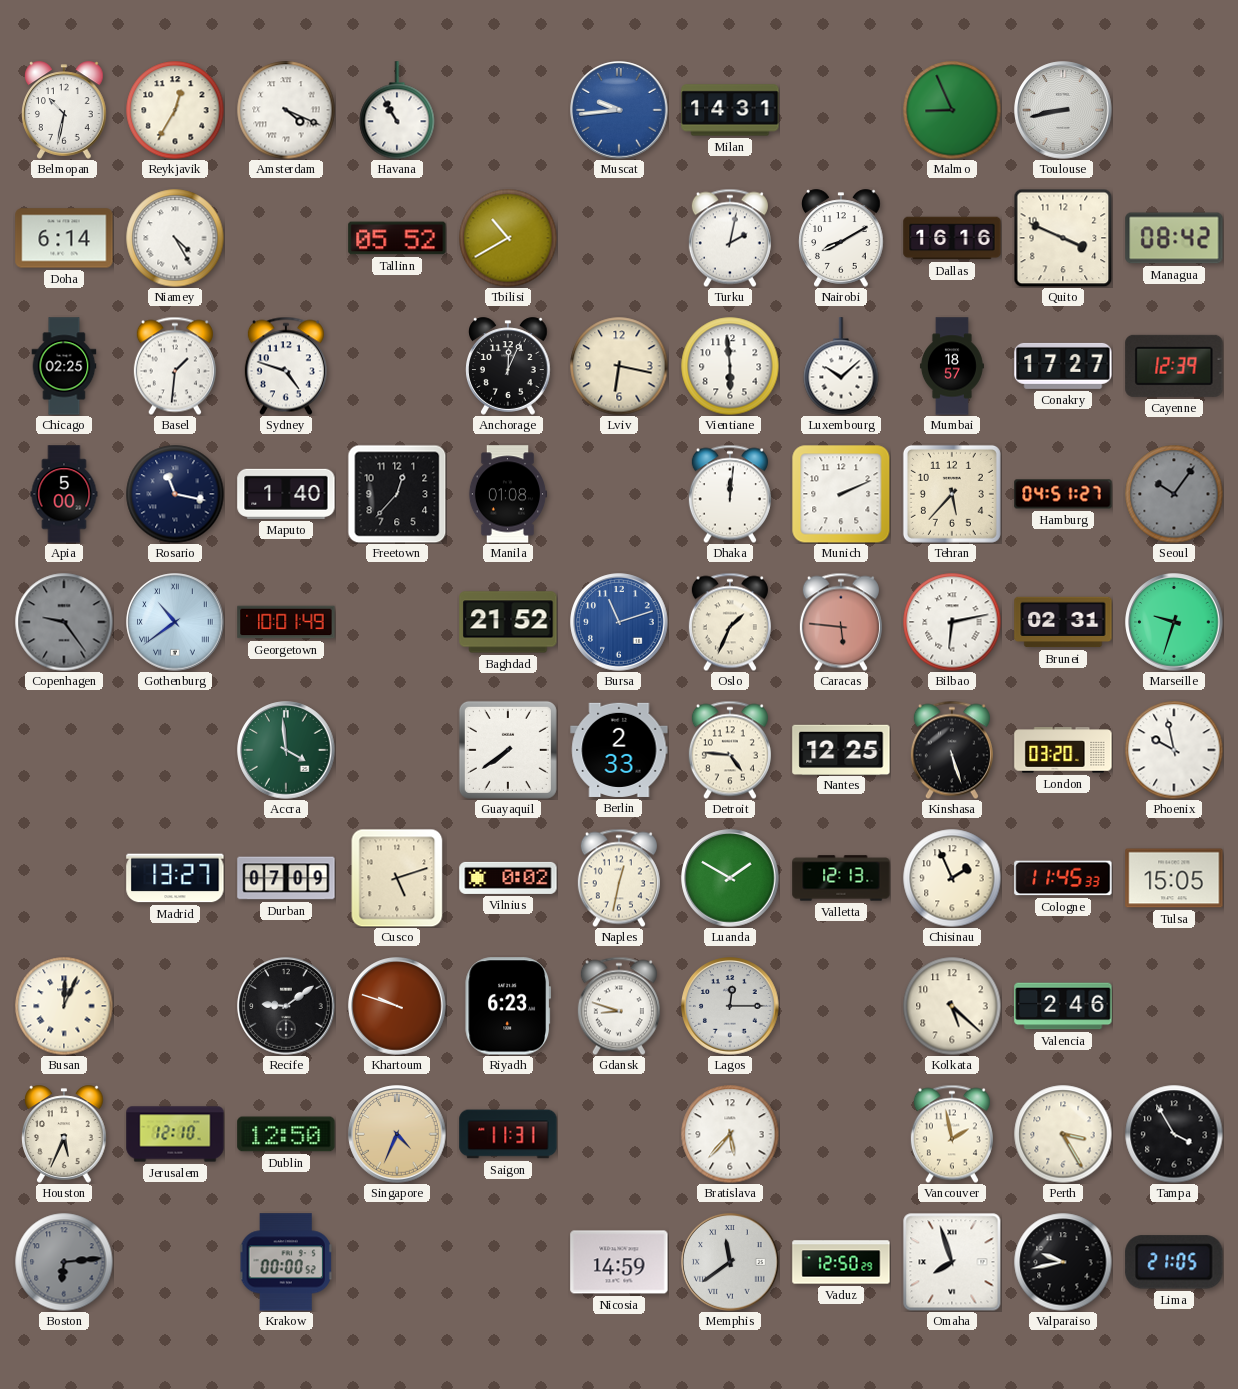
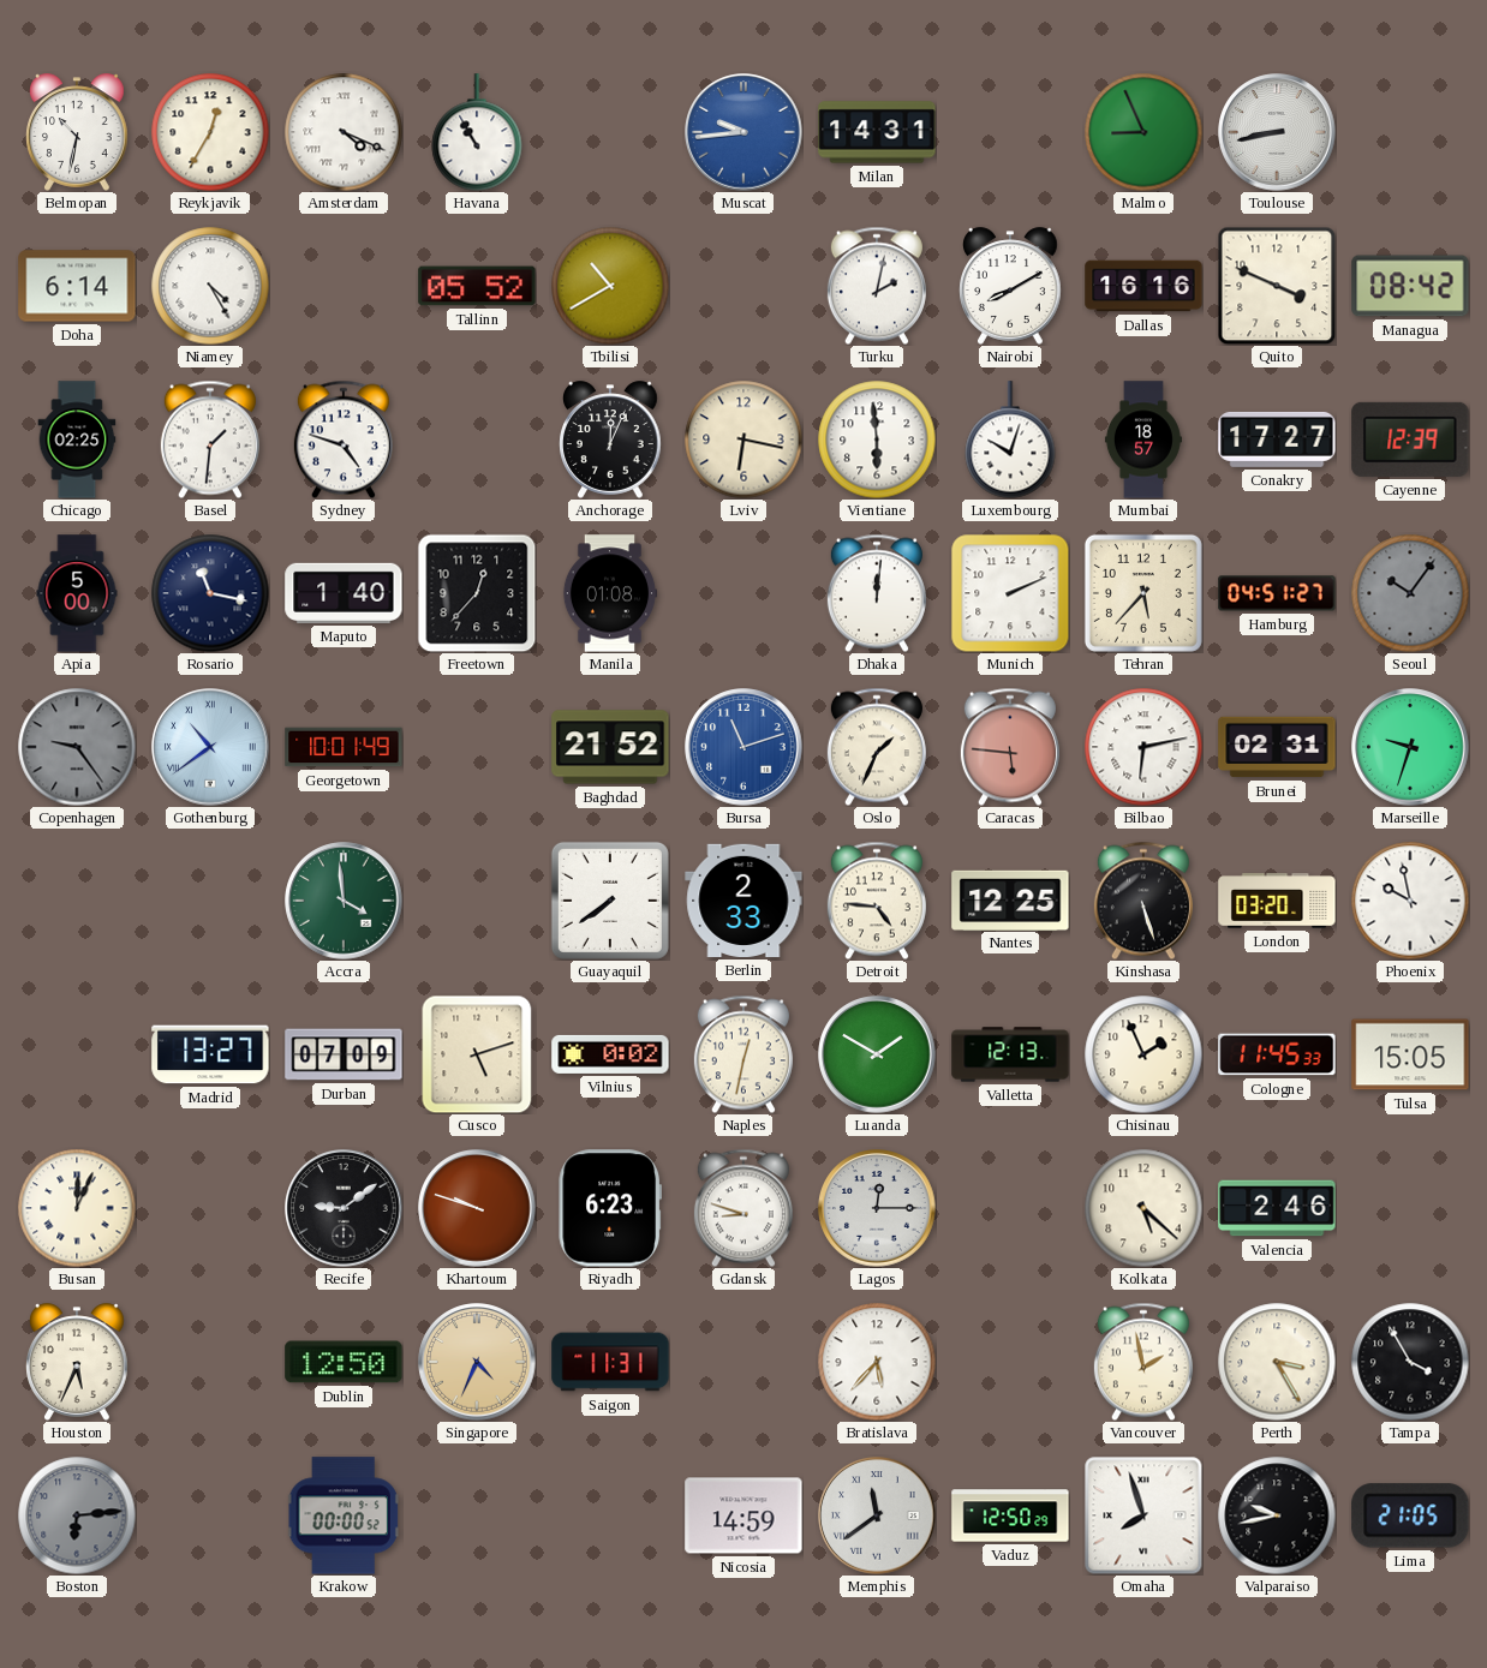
Luxembourg: 10:08 -> 10:03 (1010, 440)
Jerusalem: 12:10 -> none (175, 1134)
